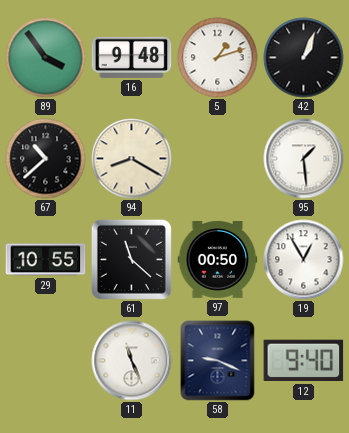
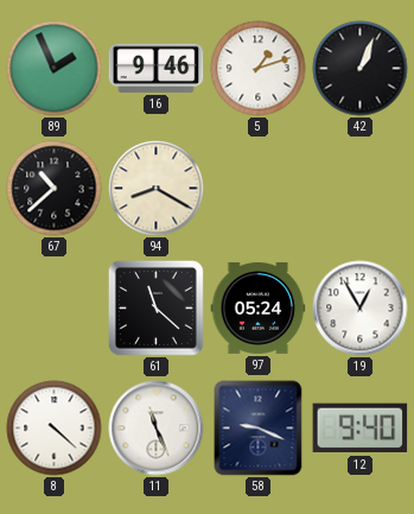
89: 3:54 -> 1:56 (55, 69)
16: 9:48 -> 9:46 (157, 68)
95: 1:29 -> none (304, 159)
29: 10:55 -> none (46, 260)
97: 00:50 -> 05:24 (259, 307)
8: none -> 4:22 (55, 429)
